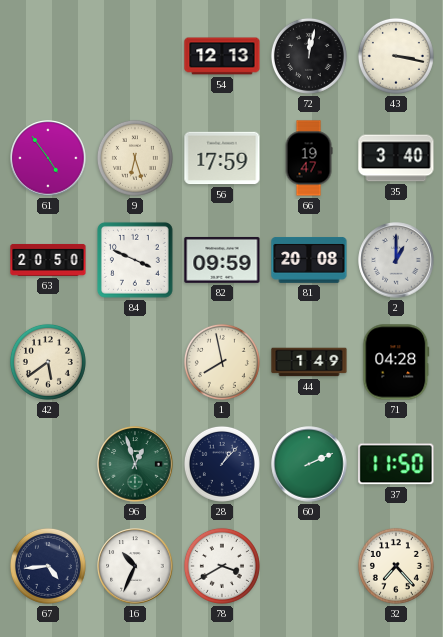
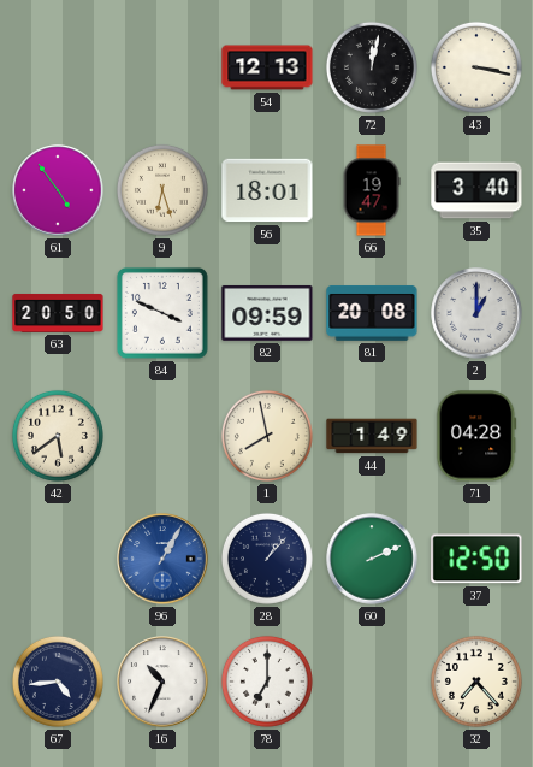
56: 17:59 -> 18:01 (267, 190)
96: 12:57 -> 1:05 (162, 559)
96 dial: green -> blue (162, 559)
37: 11:50 -> 12:50 (476, 559)
78: 3:40 -> 7:00 (267, 682)
